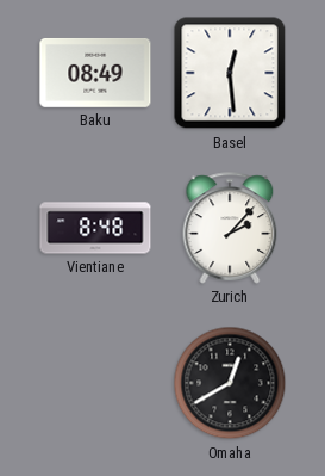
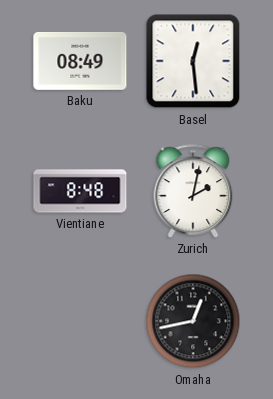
Zurich: 2:07 -> 2:02 (193, 191)
Omaha: 12:40 -> 12:43 (193, 321)
